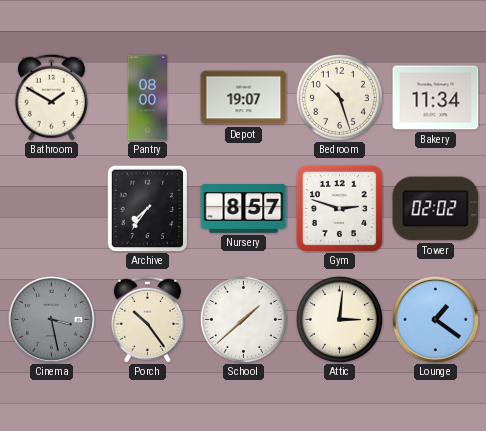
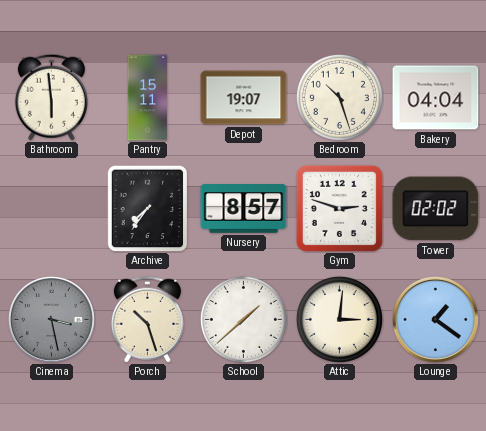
Bathroom: 1:50 -> 5:59 (51, 97)
Pantry: 08:00 -> 15:11 (148, 98)
Bakery: 11:34 -> 04:04 (436, 98)
Porch: 10:24 -> 10:27 (147, 319)
